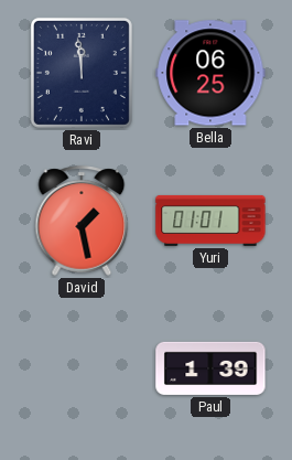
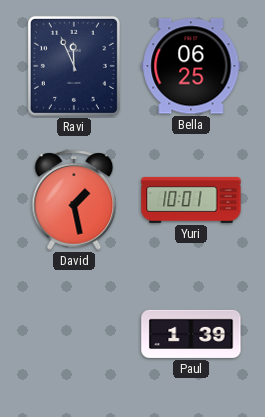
Ravi: 11:59 -> 11:56 (74, 66)
Yuri: 01:01 -> 10:01 (191, 200)
